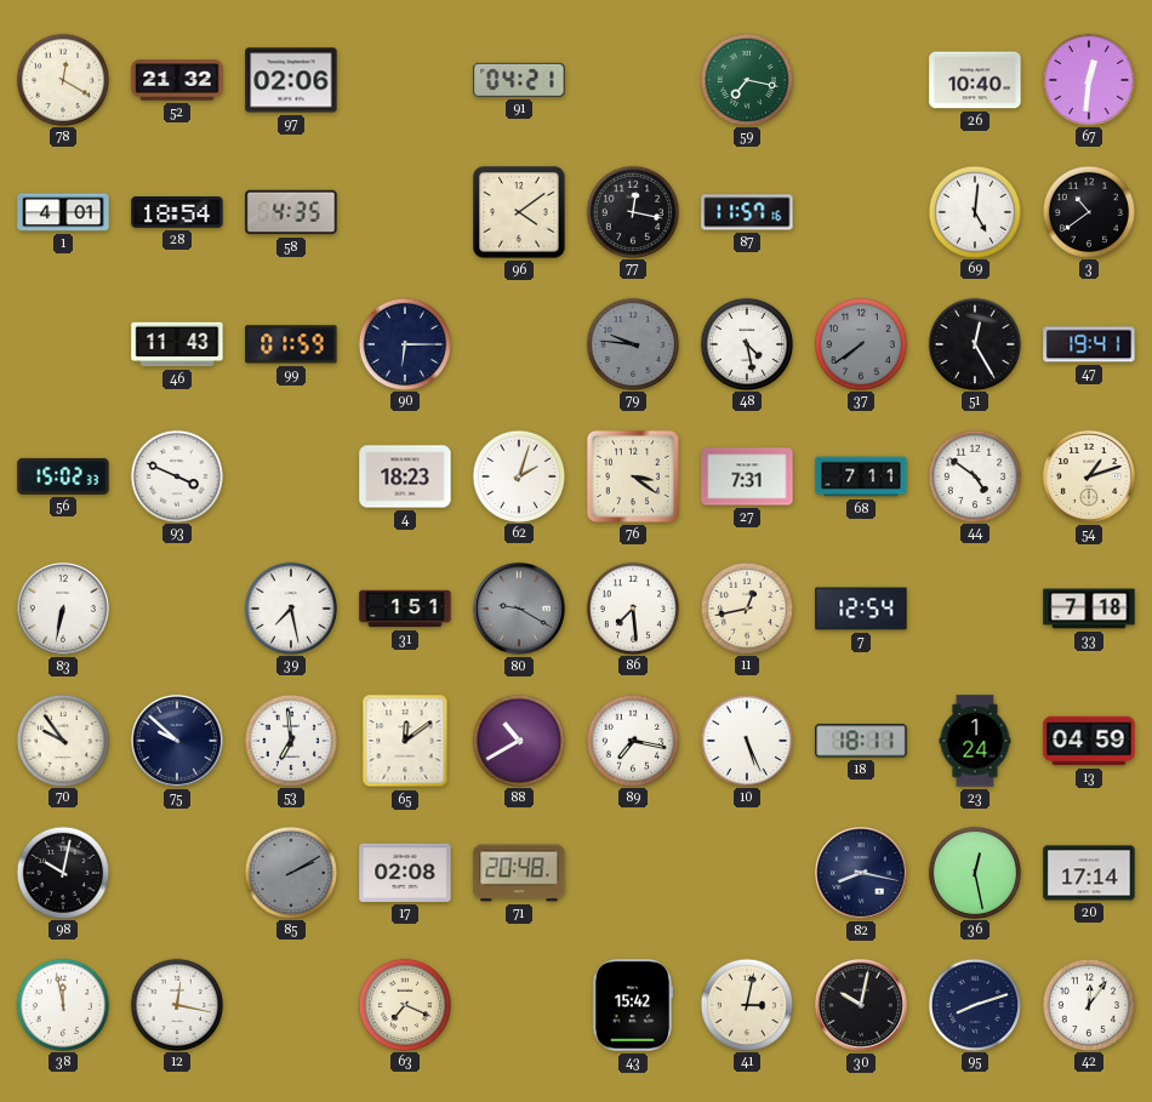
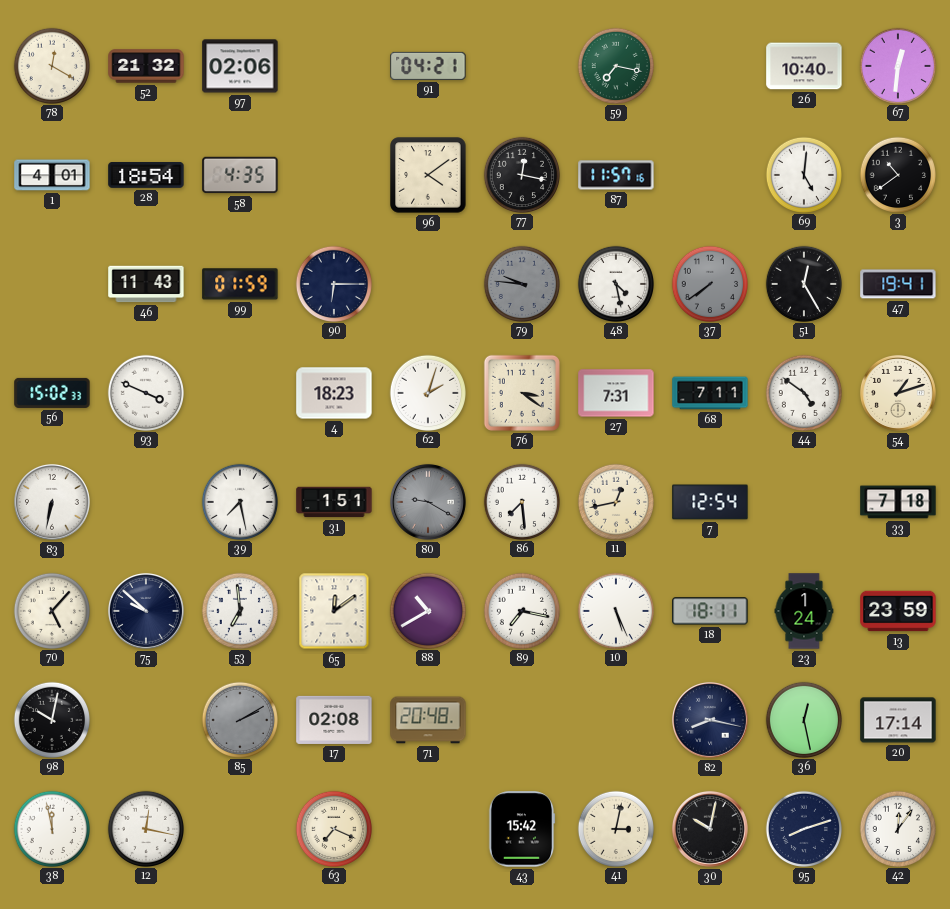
70: 9:54 -> 5:07 (51, 610)
13: 04:59 -> 23:59 (898, 611)
